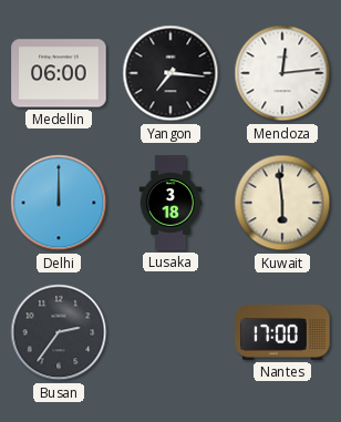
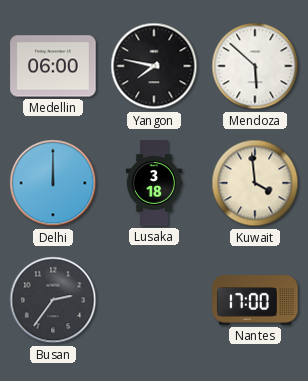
Yangon: 7:16 -> 7:47 (154, 66)
Mendoza: 12:14 -> 5:52 (255, 66)
Kuwait: 5:59 -> 3:59 (255, 183)
